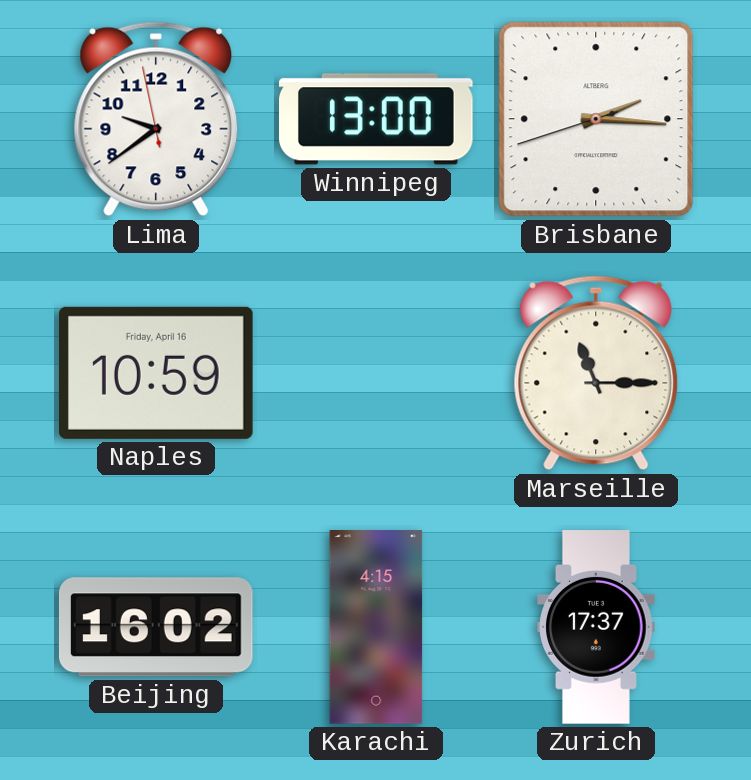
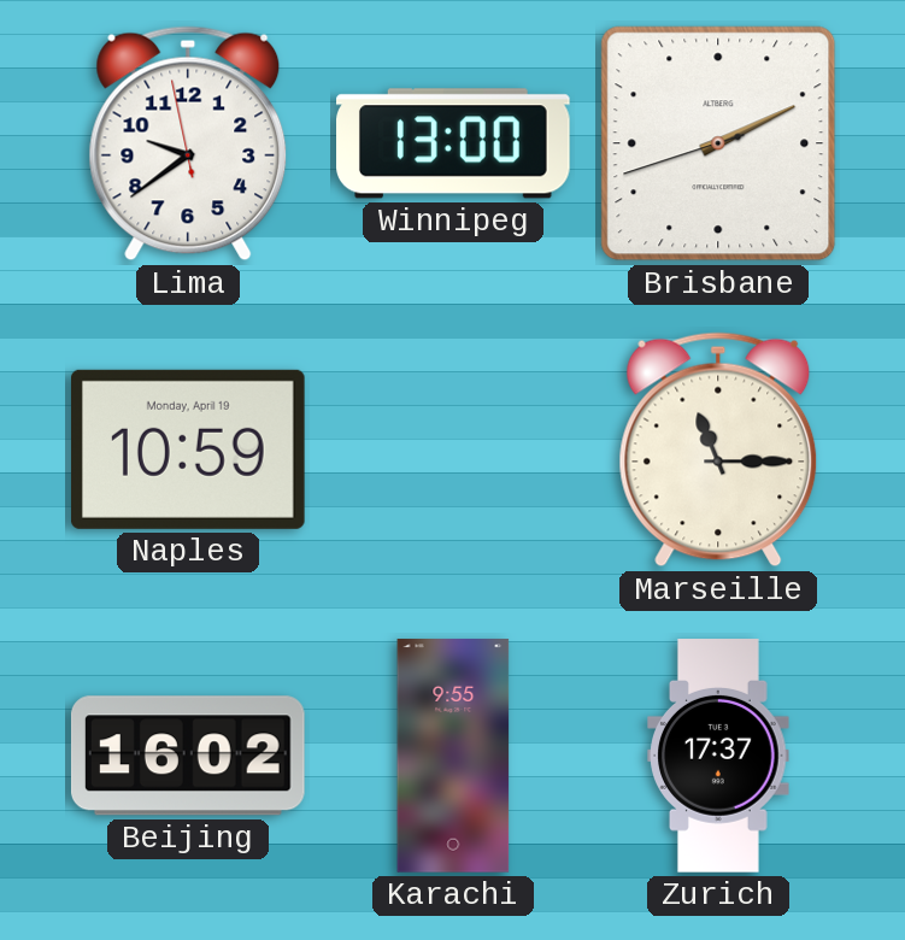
Brisbane: 2:15 -> 2:10 (718, 143)
Naples date: Friday, April 16 -> Monday, April 19 (188, 450)
Karachi: 4:15 -> 9:55 (453, 756)
